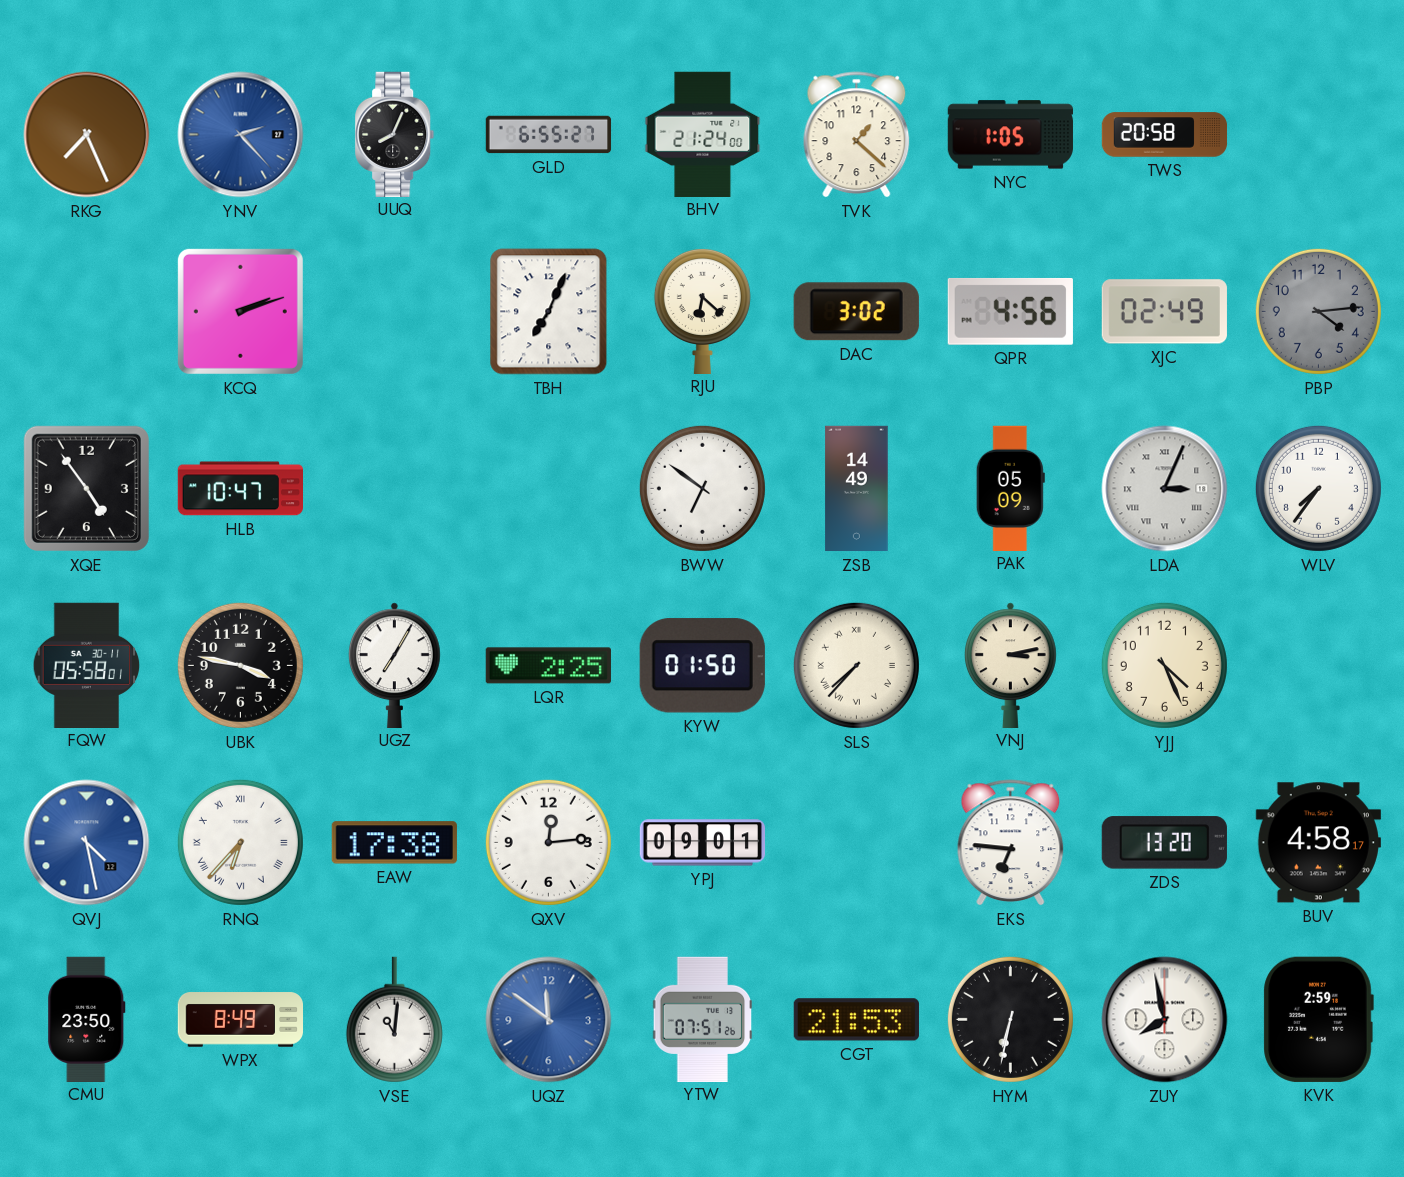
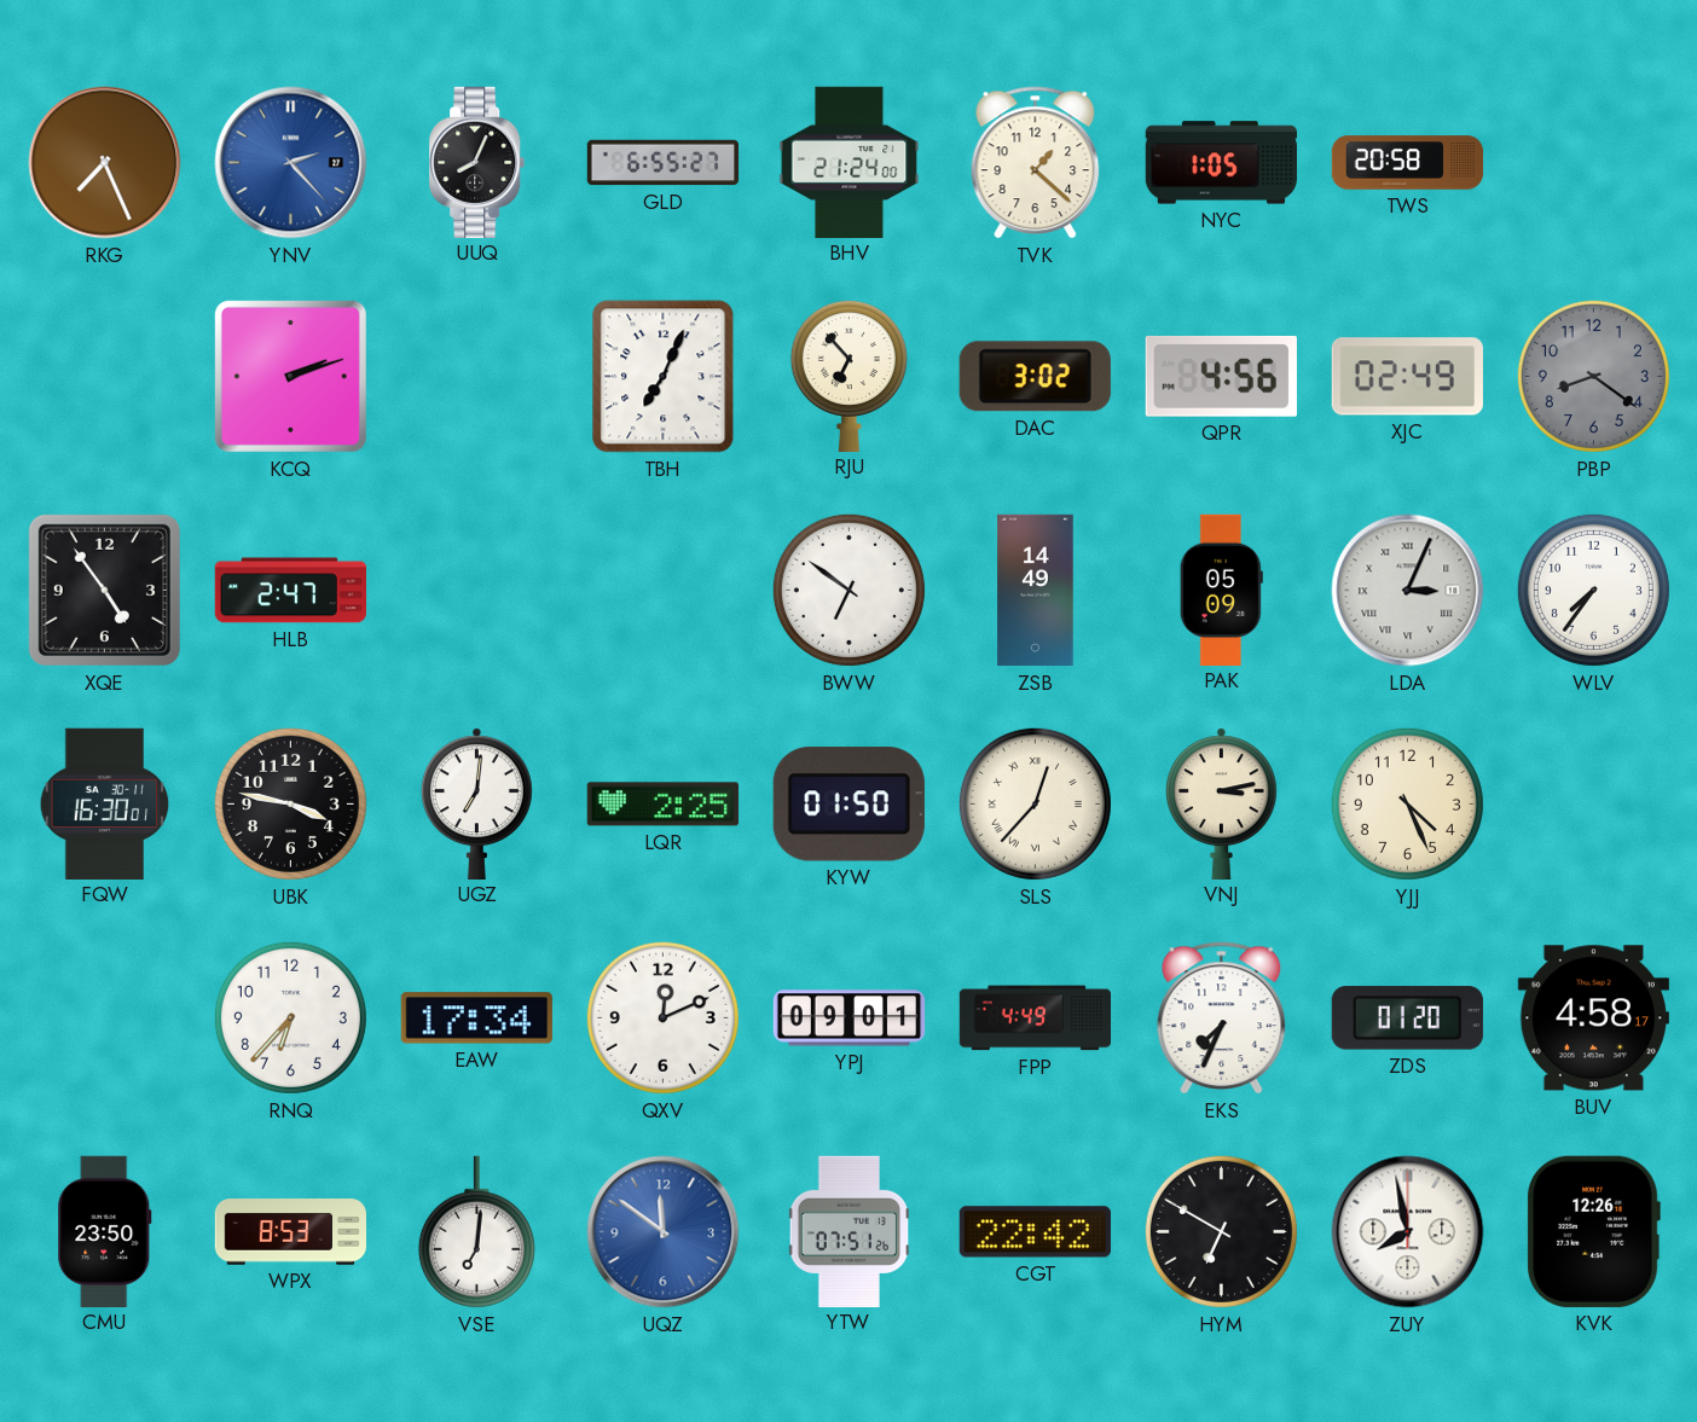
RJU: 6:22 -> 6:53 (848, 375)
PBP: 4:14 -> 8:21 (1593, 376)
HLB: 10:47 -> 2:47 (290, 591)
FQW: 05:58 -> 16:30 (105, 803)
UGZ: 7:05 -> 7:01 (476, 803)
SLS: 7:37 -> 12:37 (1035, 803)
QVJ: 4:28 -> none (87, 843)
RNQ numerals: Roman -> Arabic (290, 1017)
EAW: 17:38 -> 17:34 (476, 1018)
QXV: 12:14 -> 12:11 (662, 1017)
FPP: none -> 4:49 (1036, 1018)
EKS: 6:46 -> 7:34 (1222, 1018)
ZDS: 13:20 -> 01:20 (1407, 1018)
WPX: 8:49 -> 8:53 (291, 1232)
VSE: 11:01 -> 7:01 (476, 1232)
CGT: 21:53 -> 22:42 (1035, 1232)
HYM: 6:32 -> 6:50 (1221, 1231)
KVK: 2:59 -> 12:26 (1593, 1231)
